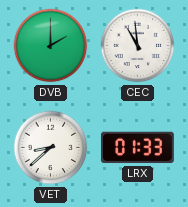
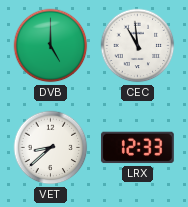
DVB: 2:00 -> 5:00 (51, 46)
LRX: 01:33 -> 12:33 (137, 148)
